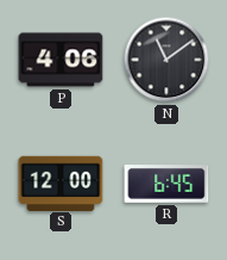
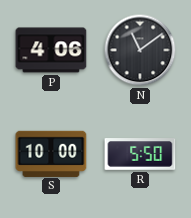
S: 12:00 -> 10:00 (51, 153)
R: 6:45 -> 5:50 (140, 154)
